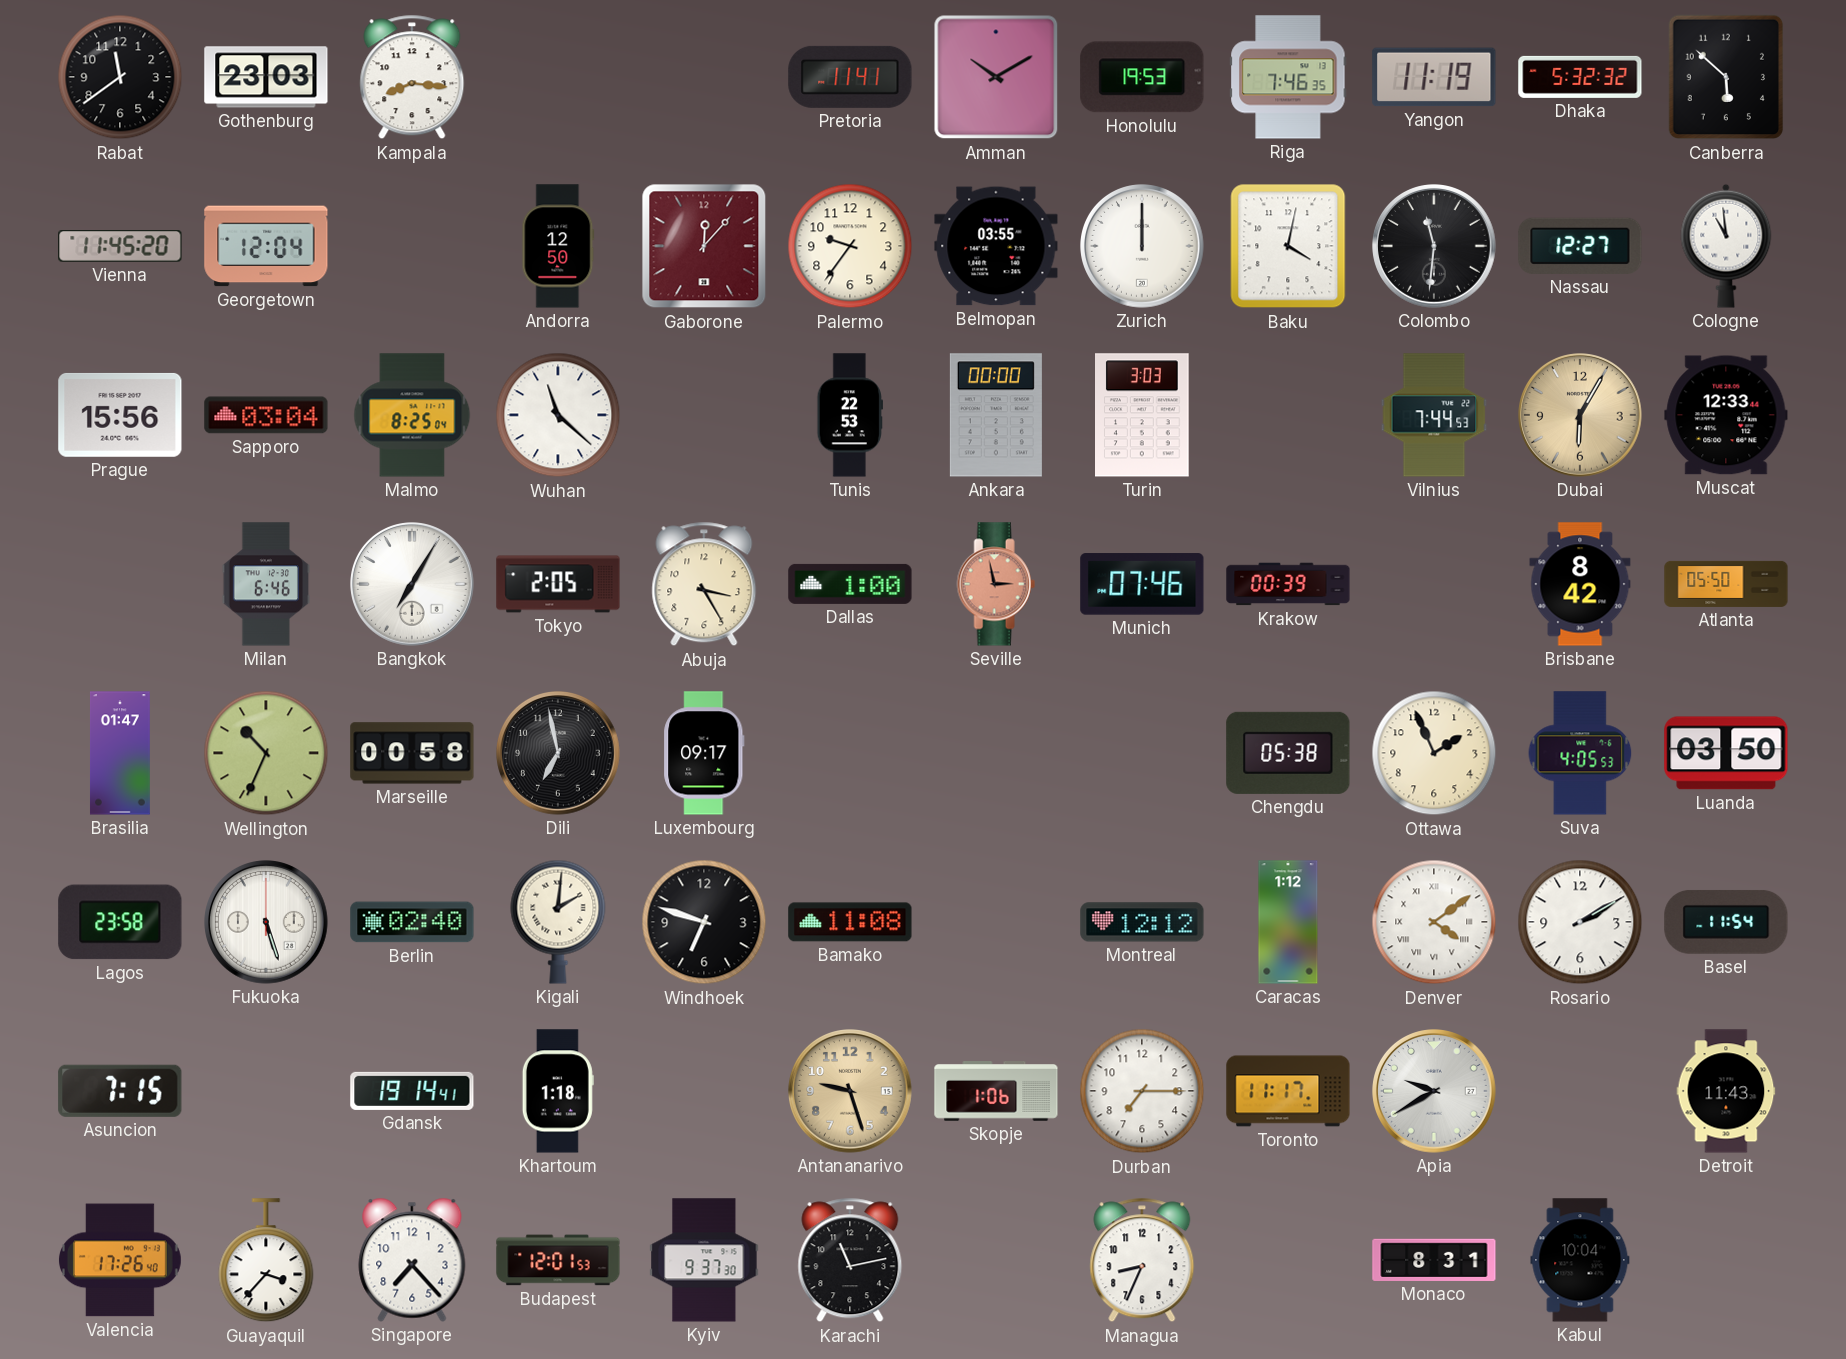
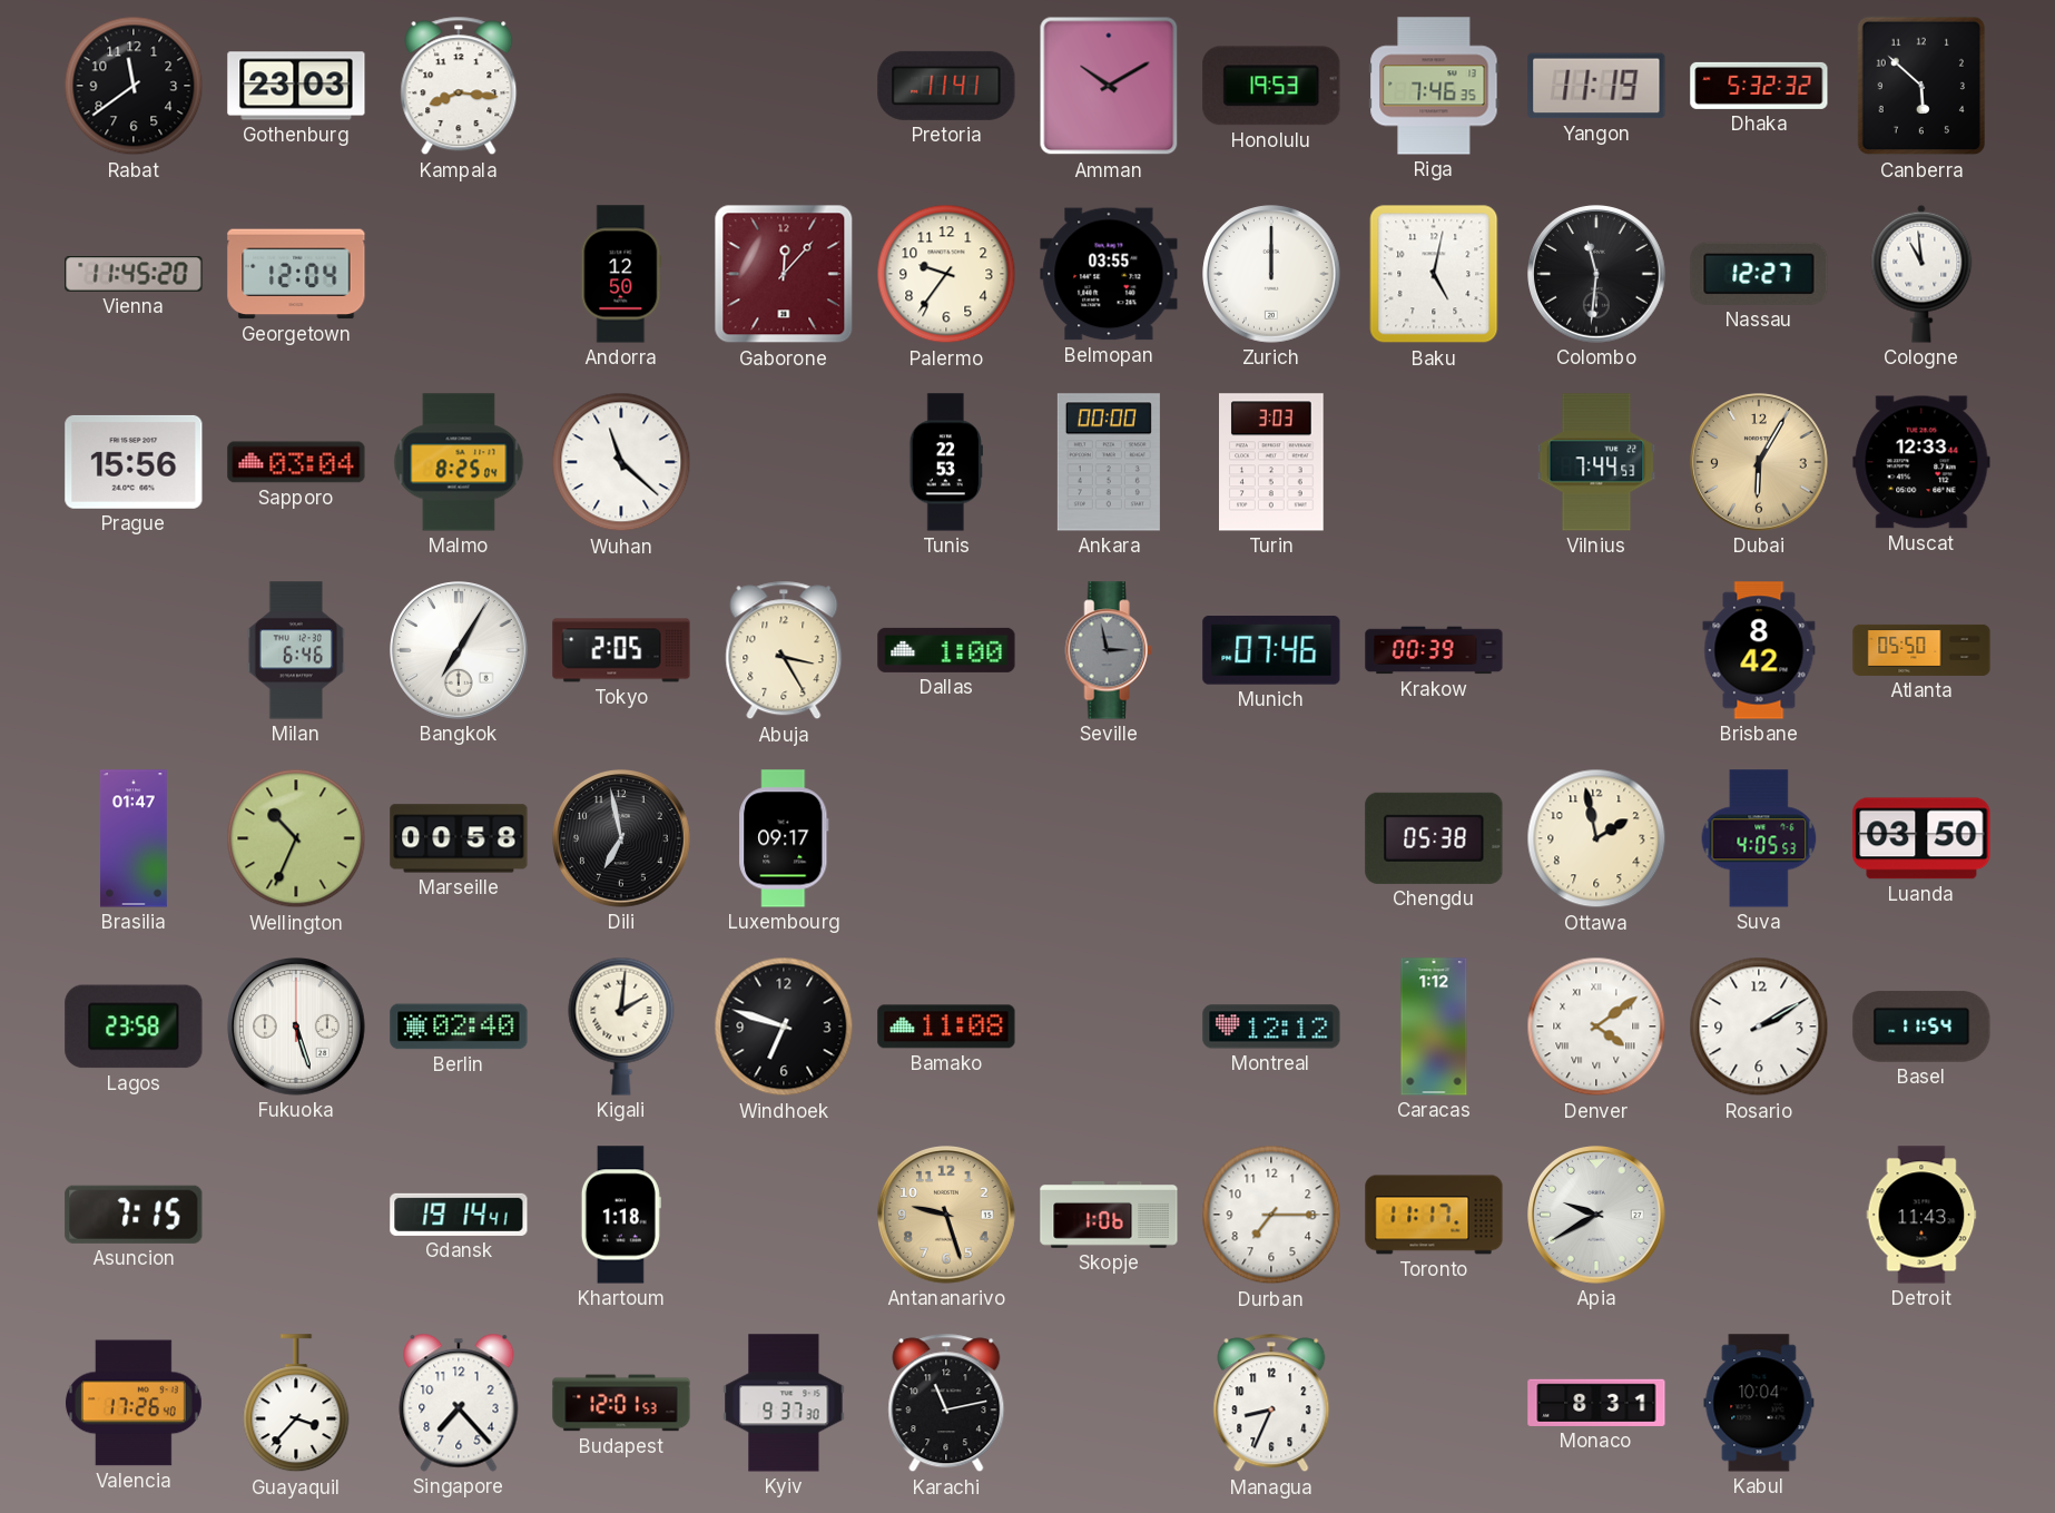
Baku: 4:02 -> 5:02 (1434, 274)
Seville dial: salmon -> grey (1109, 650)
Ottawa: 1:56 -> 1:58 (1596, 838)
